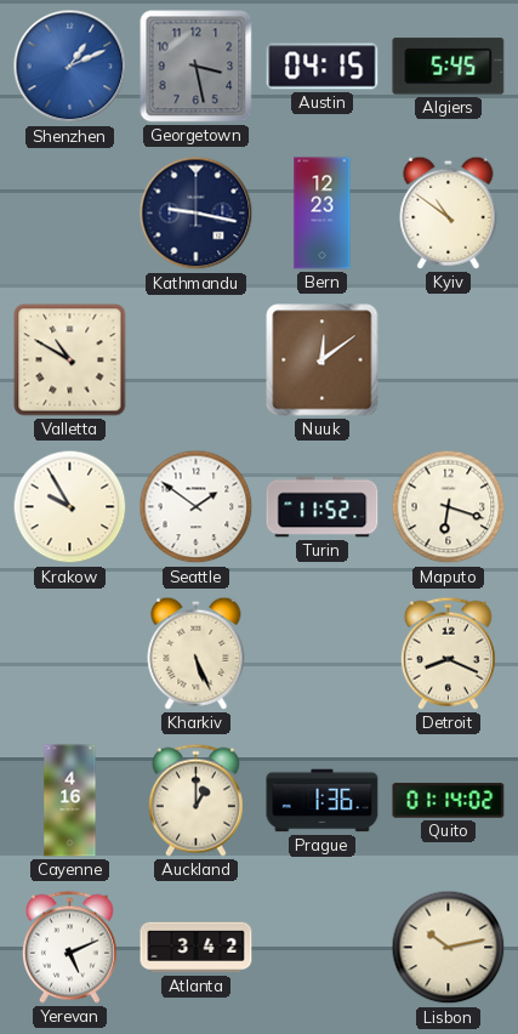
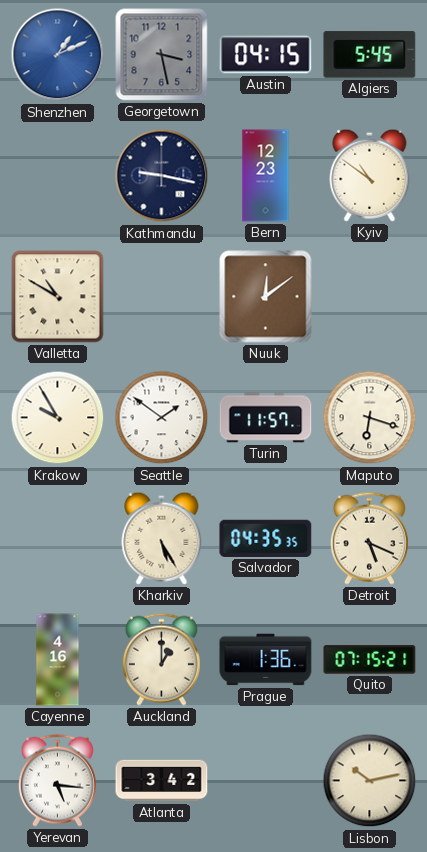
Turin: 11:52 -> 11:57 (266, 418)
Kharkiv: 5:26 -> 5:25 (162, 538)
Salvador: none -> 04:35 (266, 538)
Detroit: 8:19 -> 5:19 (369, 538)
Quito: 01:14 -> 07:15 (370, 660)
Yerevan: 5:11 -> 5:16 (57, 780)
